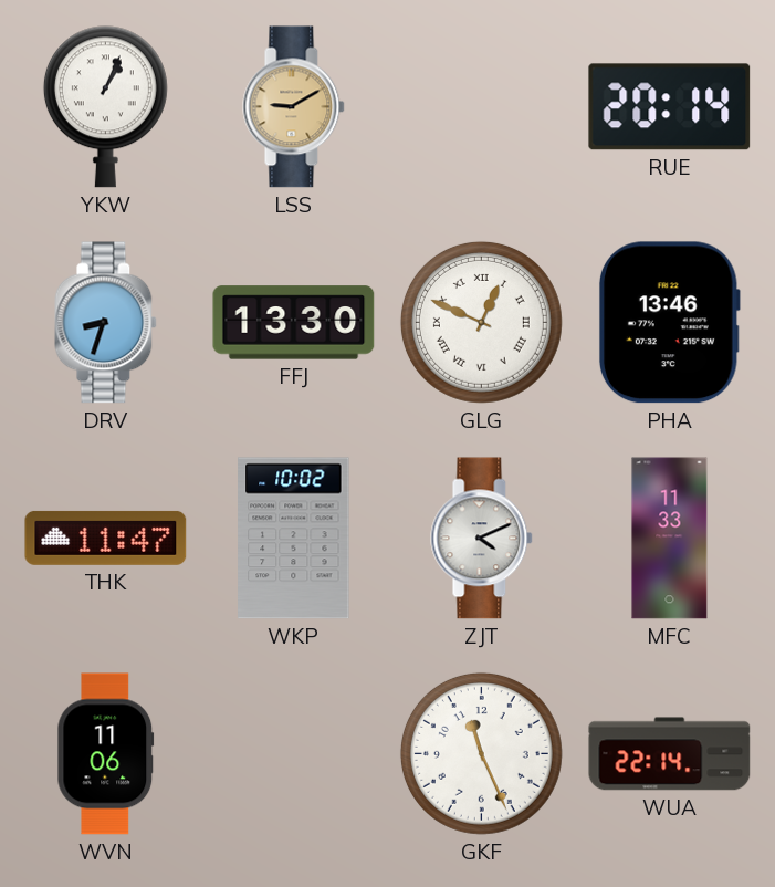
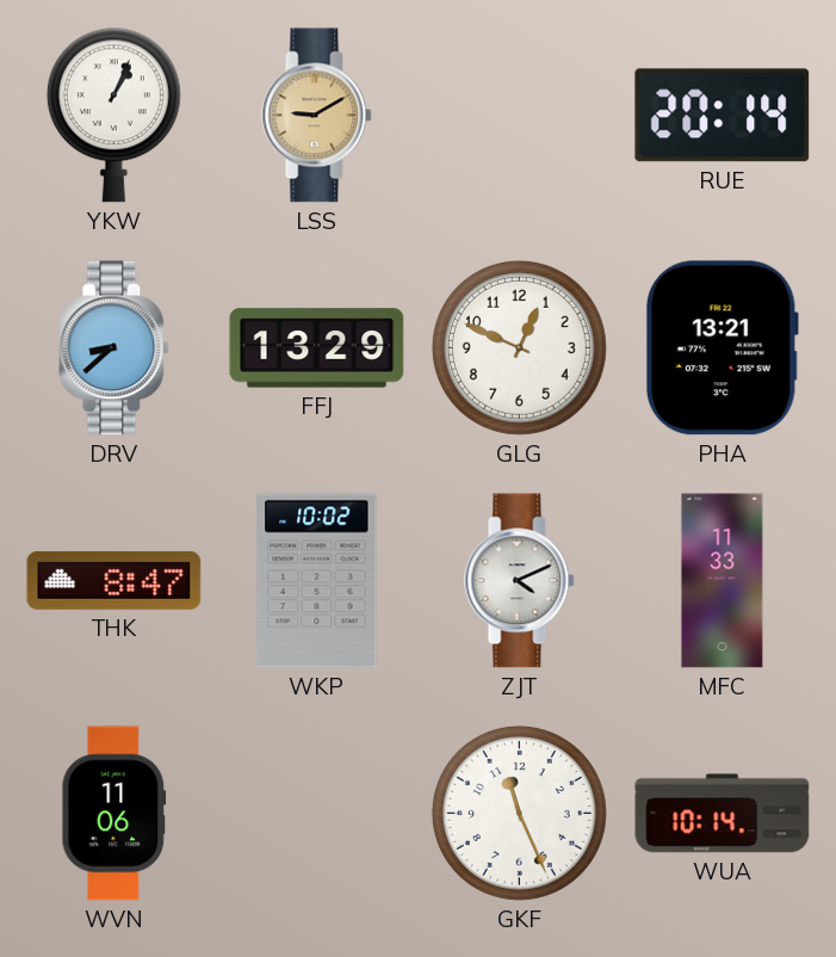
DRV: 8:33 -> 8:38 (114, 348)
FFJ: 13:30 -> 13:29 (317, 348)
GLG numerals: Roman -> Arabic (519, 347)
PHA: 13:46 -> 13:21 (722, 348)
THK: 11:47 -> 8:47 (114, 580)
WUA: 22:14 -> 10:14 (723, 814)
